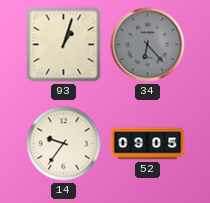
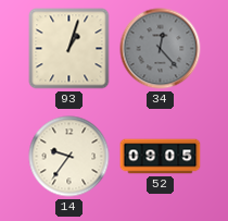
34: 6:23 -> 12:23 (161, 49)
